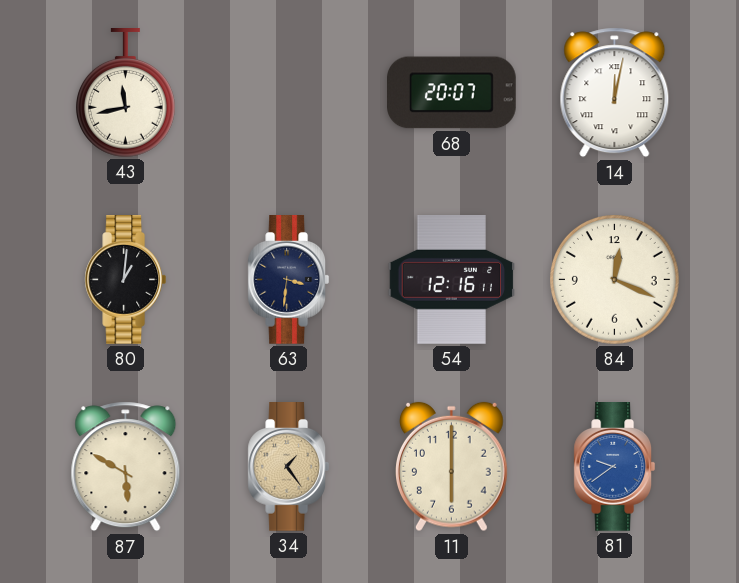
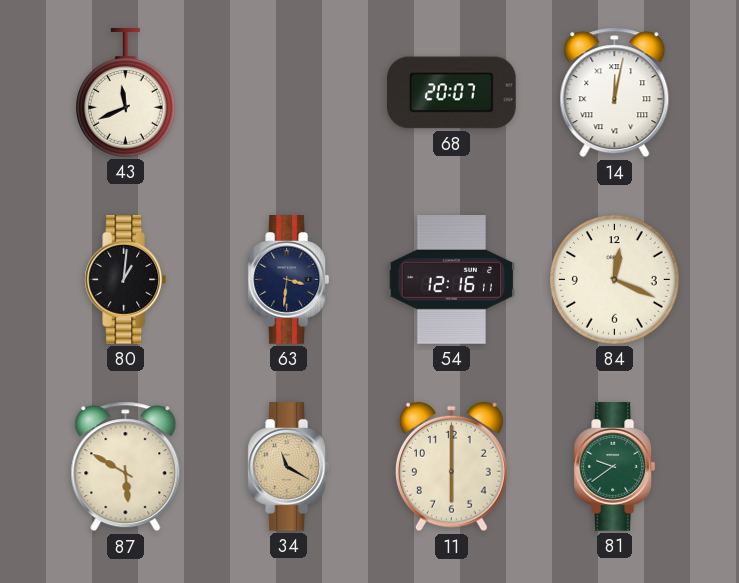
43: 11:43 -> 11:41 (125, 93)
34: 1:24 -> 11:20 (289, 467)
81 dial: blue -> green (615, 467)
